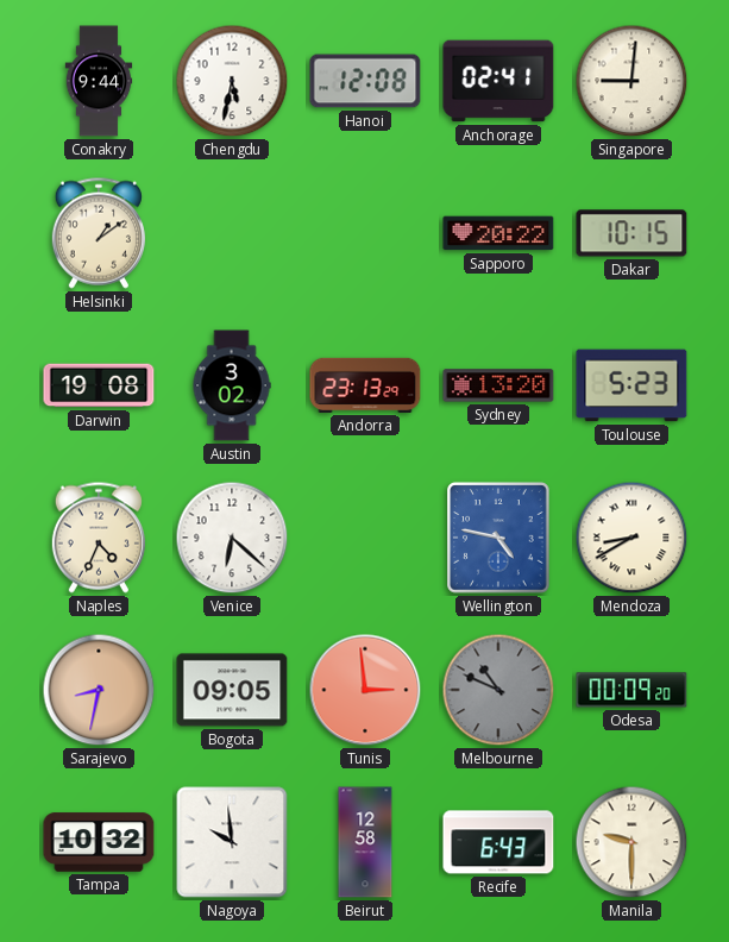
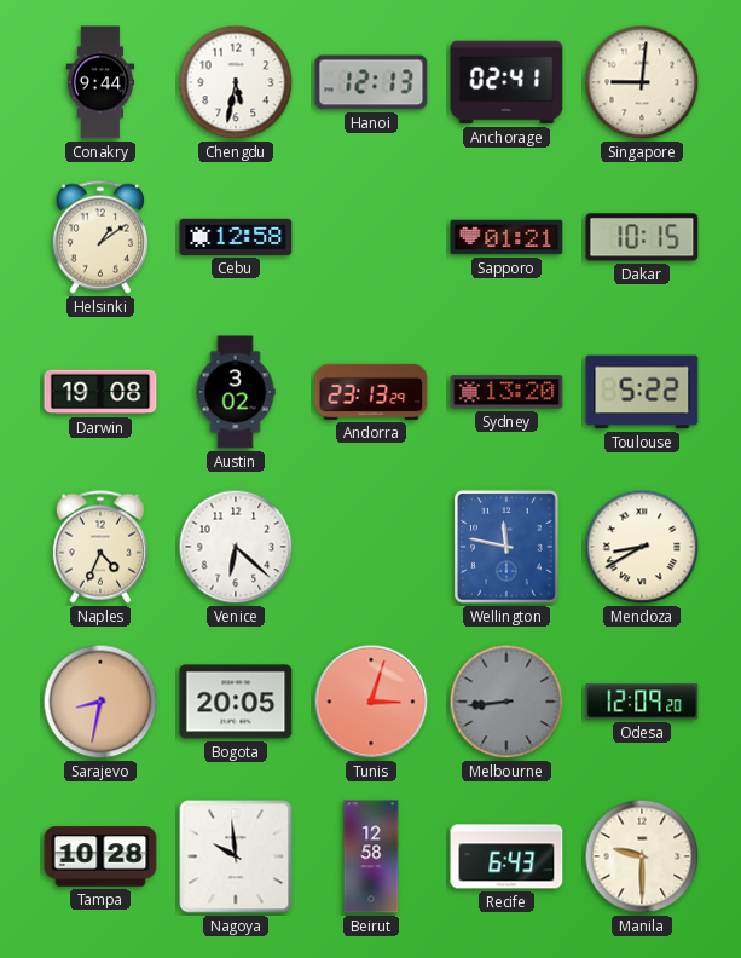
Hanoi: 12:08 -> 12:13 (371, 82)
Cebu: none -> 12:58 (236, 237)
Sapporo: 20:22 -> 01:21 (506, 237)
Toulouse: 5:23 -> 5:22 (642, 392)
Wellington: 4:47 -> 11:47 (506, 547)
Bogota: 09:05 -> 20:05 (236, 702)
Tunis: 2:59 -> 3:03 (371, 702)
Melbourne: 10:49 -> 8:44 (506, 702)
Odesa: 00:09 -> 12:09 (642, 702)
Tampa: 10:32 -> 10:28 (100, 856)
